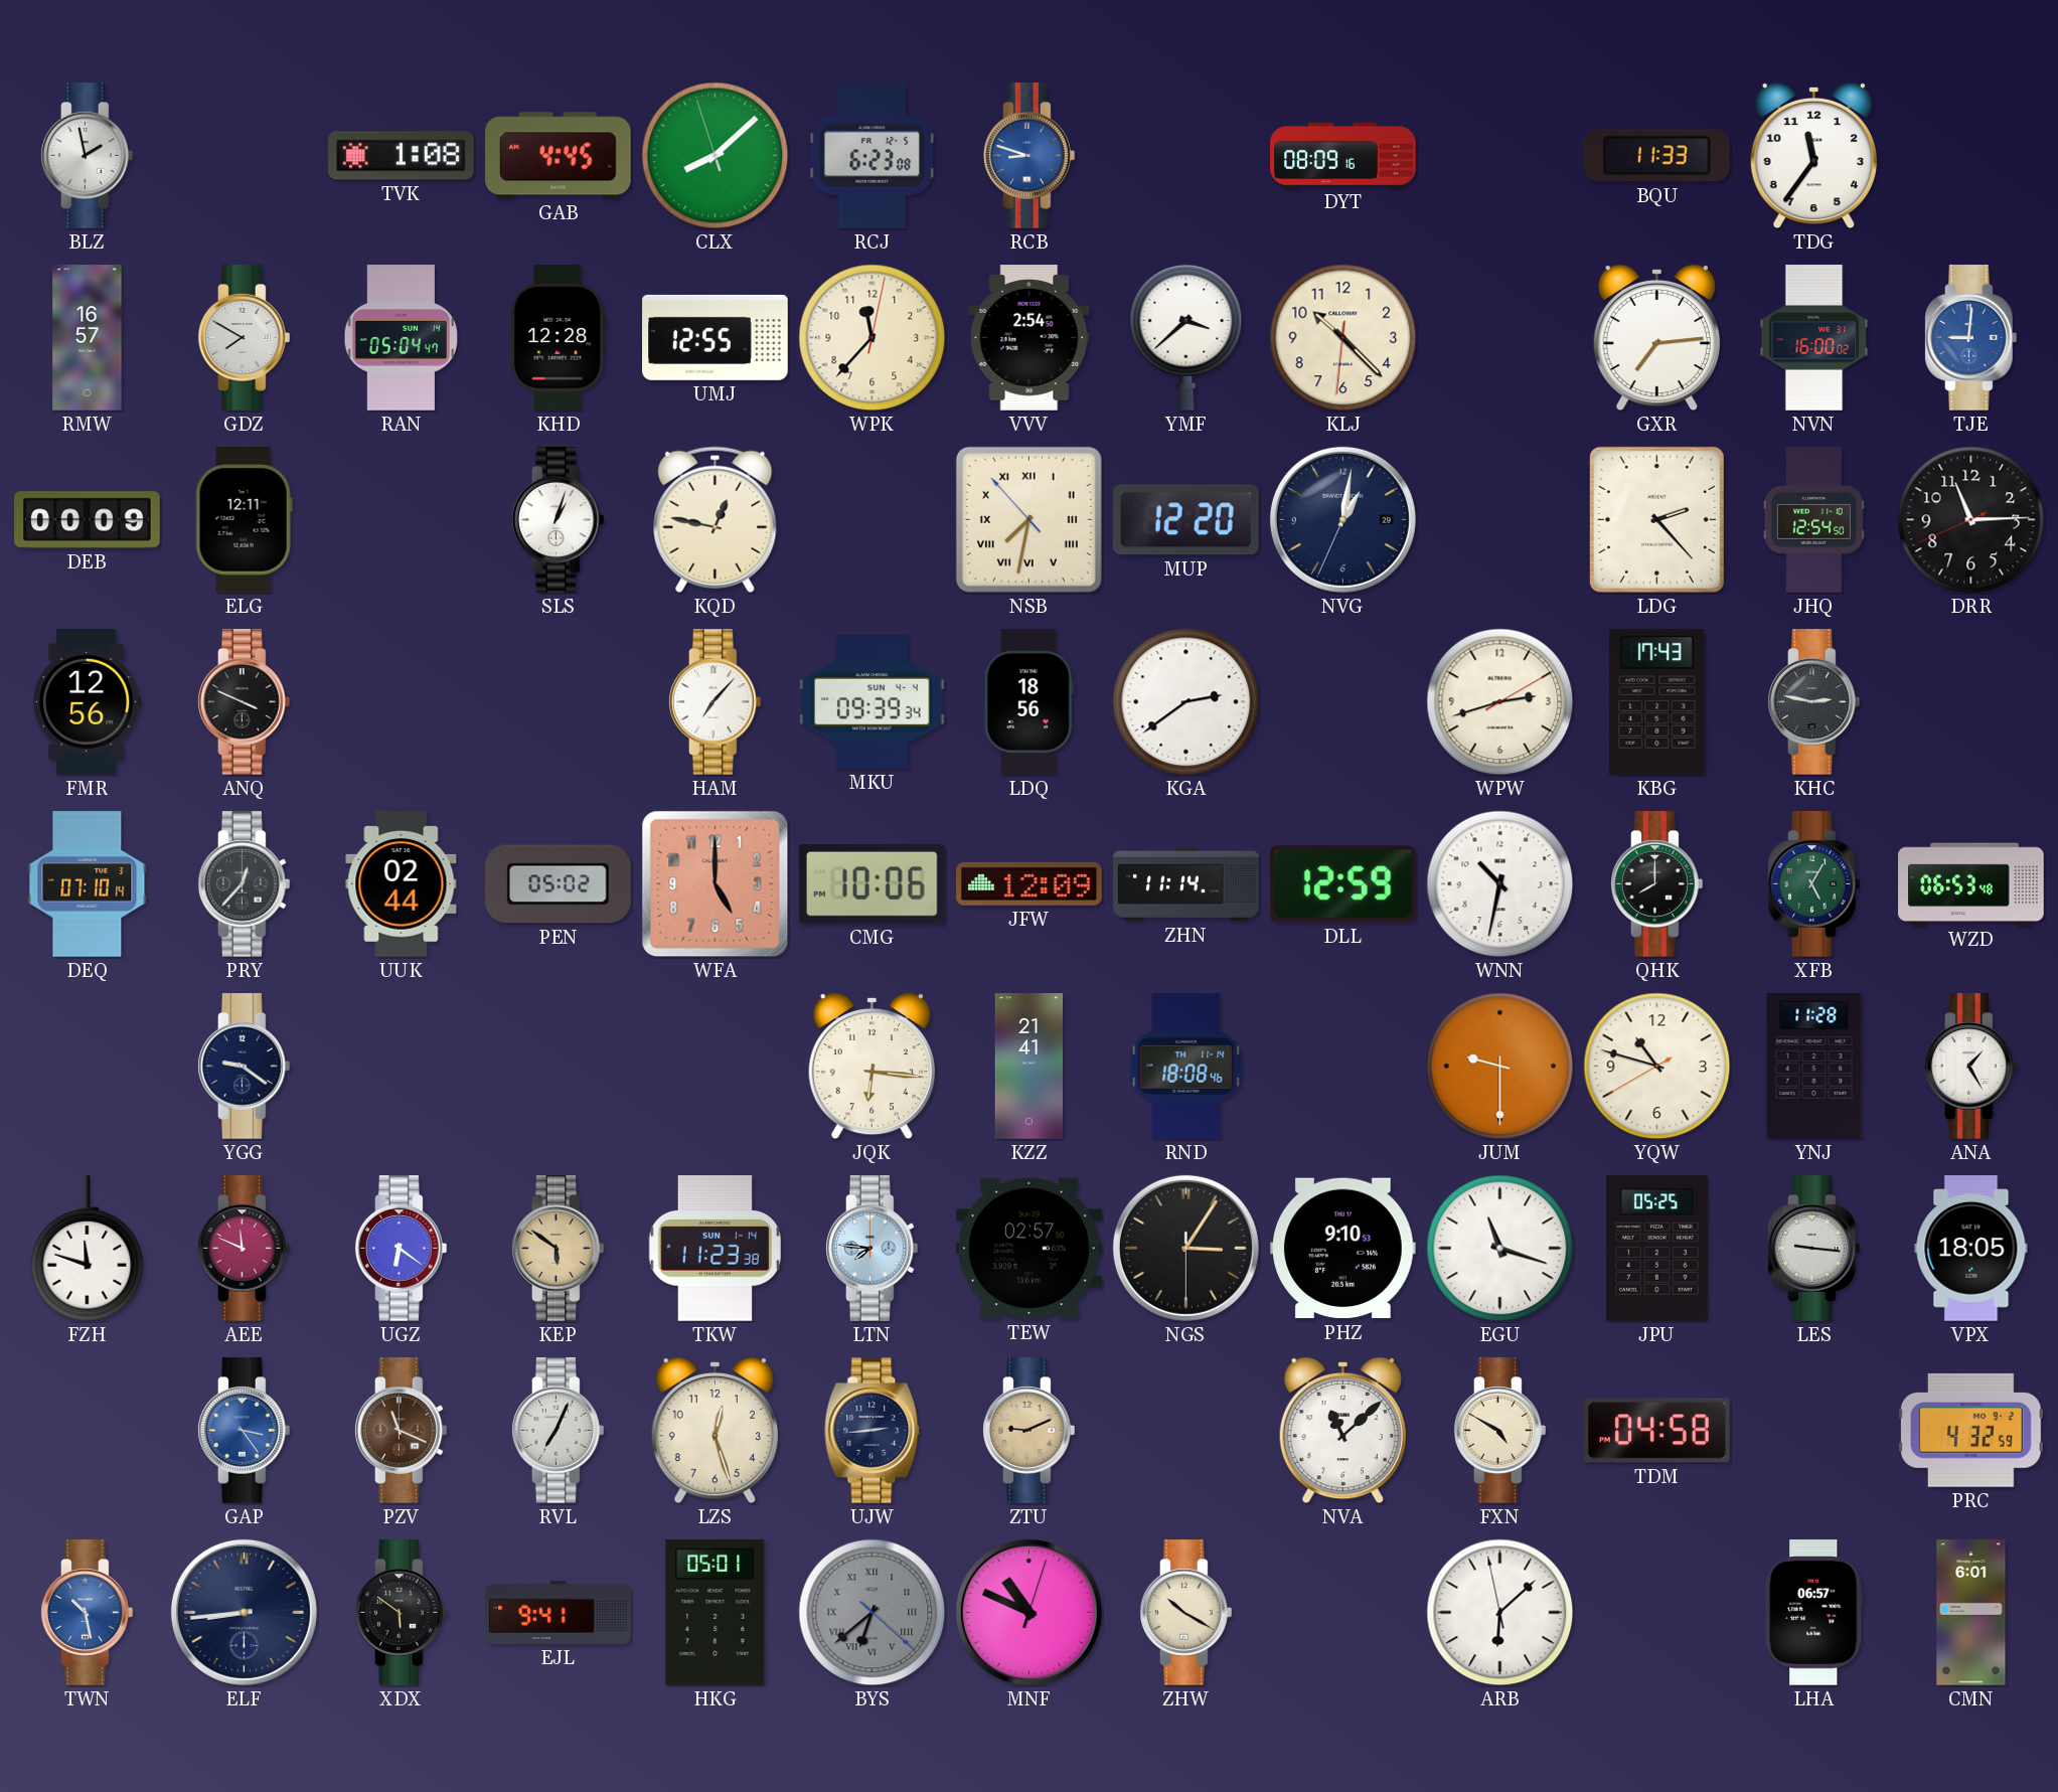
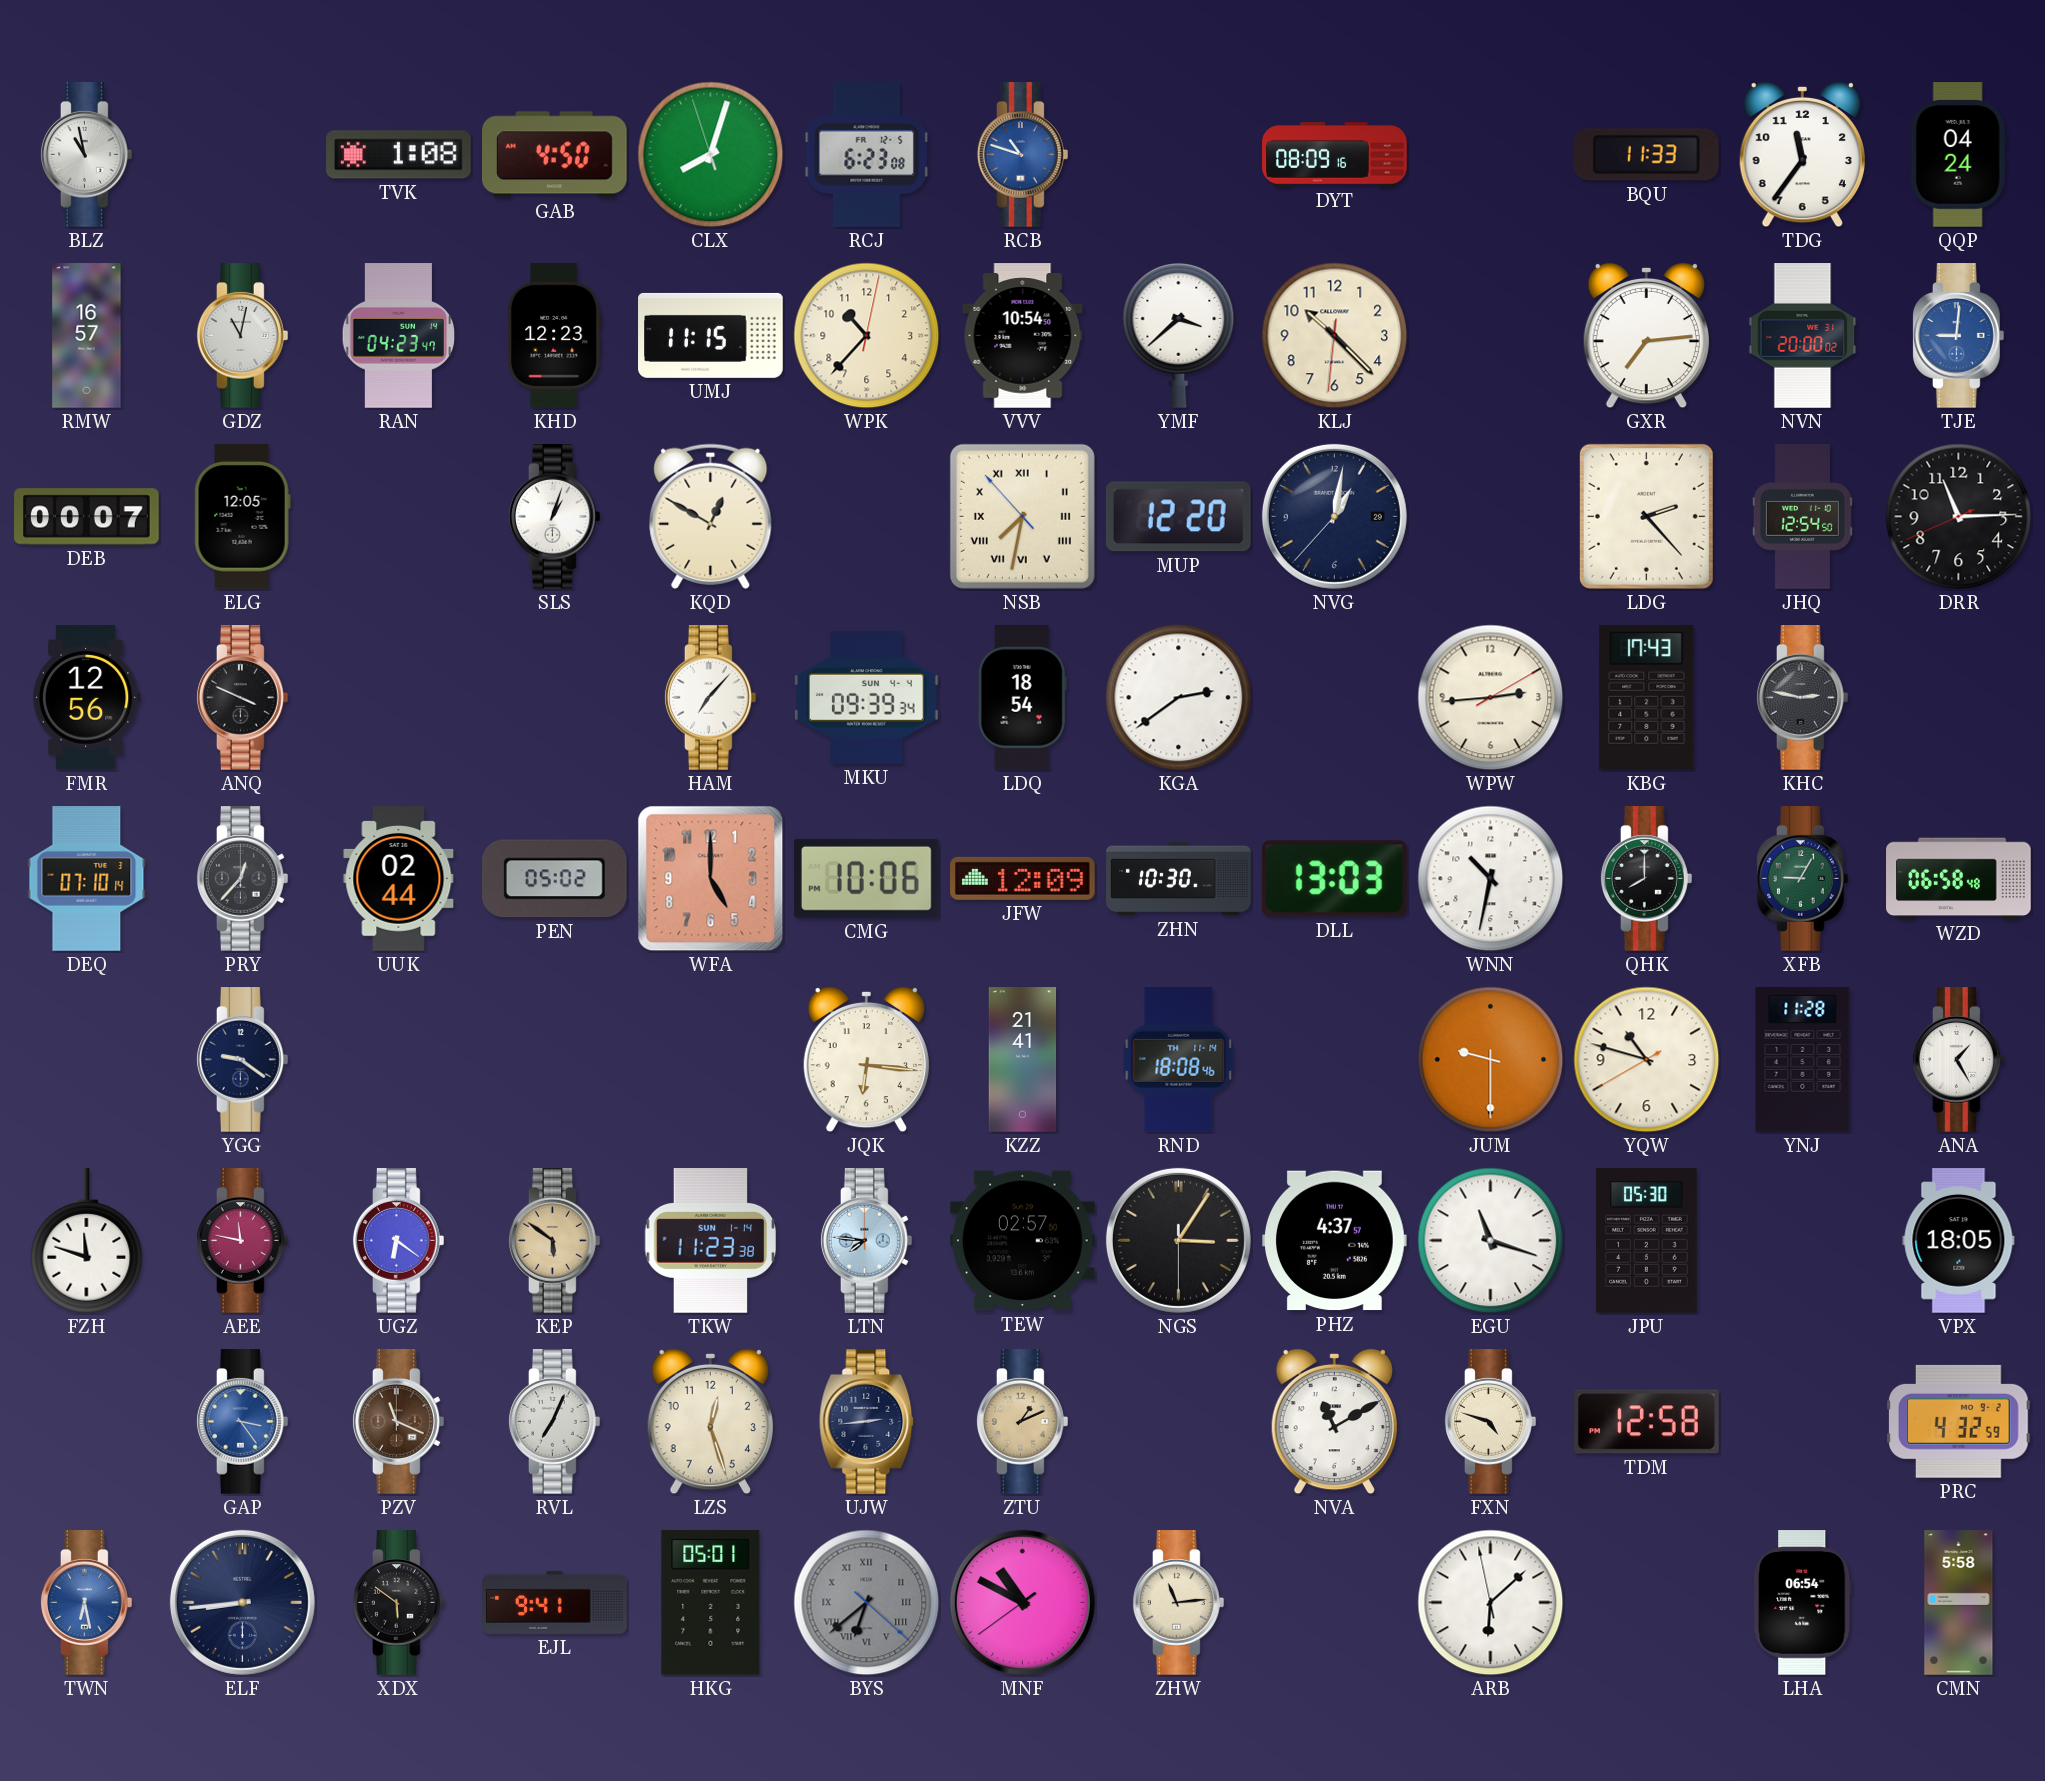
BLZ: 1:58 -> 10:58 (87, 155)
GAB: 4:45 -> 4:50 (555, 155)
CLX: 8:07 -> 8:02 (711, 155)
RCB: 8:48 -> 10:48 (1023, 155)
QQP: none -> 04:24 (1958, 155)
GDZ: 7:50 -> 11:02 (243, 336)
RAN: 05:04 -> 04:23 (399, 336)
KHD: 12:28 -> 12:23 (554, 336)
UMJ: 12:55 -> 11:15 (711, 335)
WPK: 11:37 -> 10:37 (867, 336)
VVV: 2:54 -> 10:54 (1023, 336)
NVN: 16:00 -> 20:00 (1803, 336)
DEB: 00:09 -> 00:07 (87, 517)
ELG: 12:11 -> 12:05 (242, 517)
KQD: 12:47 -> 12:50 (711, 516)
NVG: 1:01:34 -> 1:01:37 (1334, 516)
LDQ: 18:56 -> 18:54 (1022, 698)
WPW: 2:42 -> 2:44 (1491, 698)
ZHN: 11:14 -> 10:30 (1179, 879)
DLL: 12:59 -> 13:03 (1334, 879)
XFB: 5:05 -> 9:05 (1803, 879)
WZD: 06:53 -> 06:58 (1959, 879)
AEE: 11:49 -> 11:47 (243, 1241)
PHZ: 9:10 -> 4:37 (1335, 1241)
JPU: 05:25 -> 05:30 (1647, 1241)
LES: 9:16 -> none (1814, 1249)
ZTU: 9:11 -> 1:11 (1023, 1422)
NVA: 11:08 -> 11:10 (1334, 1422)
FXN: 4:50 -> 4:48 (1491, 1422)
TDM: 04:58 -> 12:58 (1647, 1422)
TWN: 10:28 -> 6:28 (87, 1603)
MNF: 10:49:03 -> 10:49:39 (1022, 1602)
ZHW: 10:20 -> 11:14 (1179, 1603)
LHA: 06:57 -> 06:54 (1803, 1603)
CMN: 6:01 -> 5:58 (1959, 1603)
